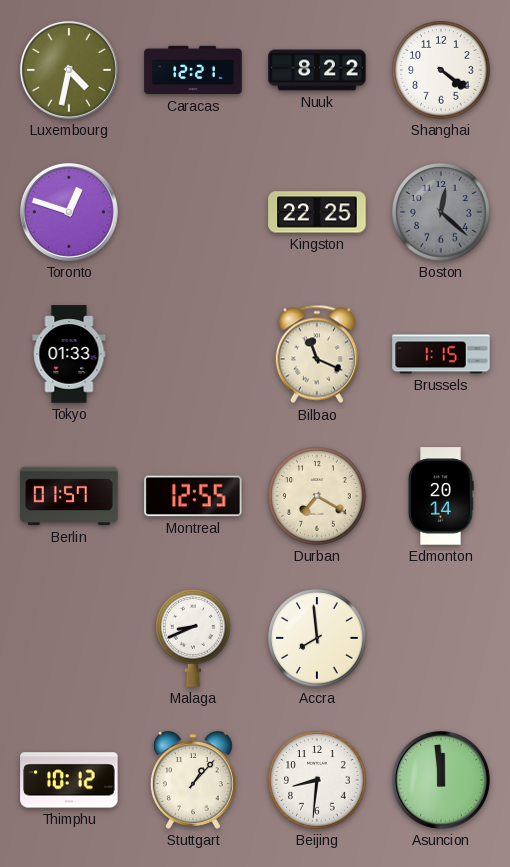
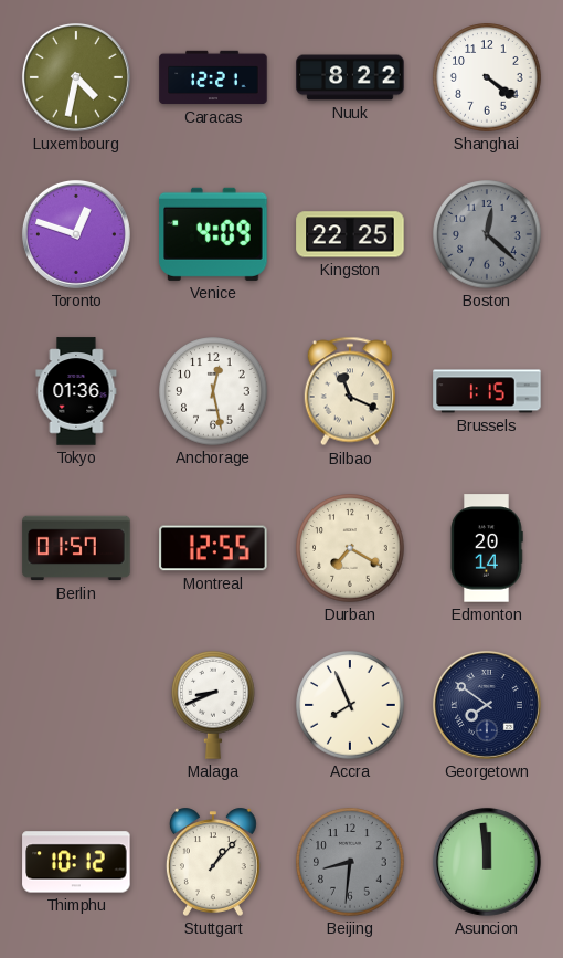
Venice: none -> 4:09 (213, 234)
Tokyo: 01:33 -> 01:36 (76, 391)
Anchorage: none -> 12:28 (213, 391)
Accra: 7:59 -> 7:56 (350, 705)
Georgetown: none -> 7:51 (487, 705)
Beijing dial: white -> grey (350, 862)
